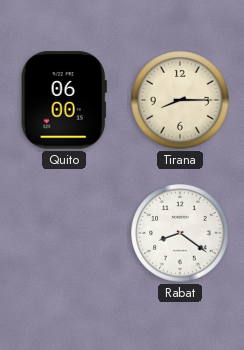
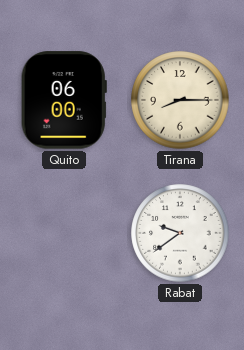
Rabat: 8:21 -> 9:39 (180, 233)
